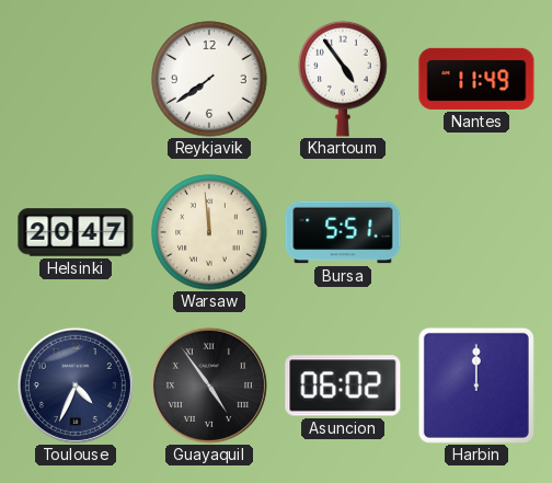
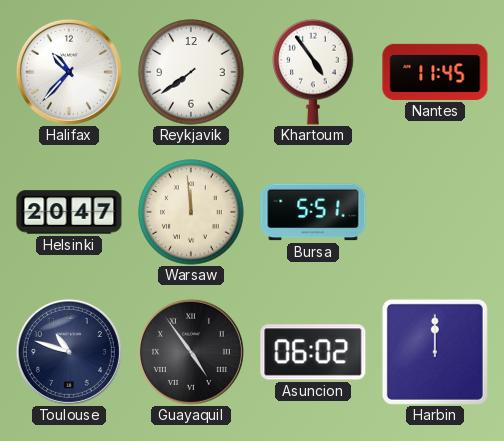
Halifax: none -> 10:37 (69, 72)
Nantes: 11:49 -> 11:45 (435, 72)
Toulouse: 4:34 -> 10:48 (69, 352)
